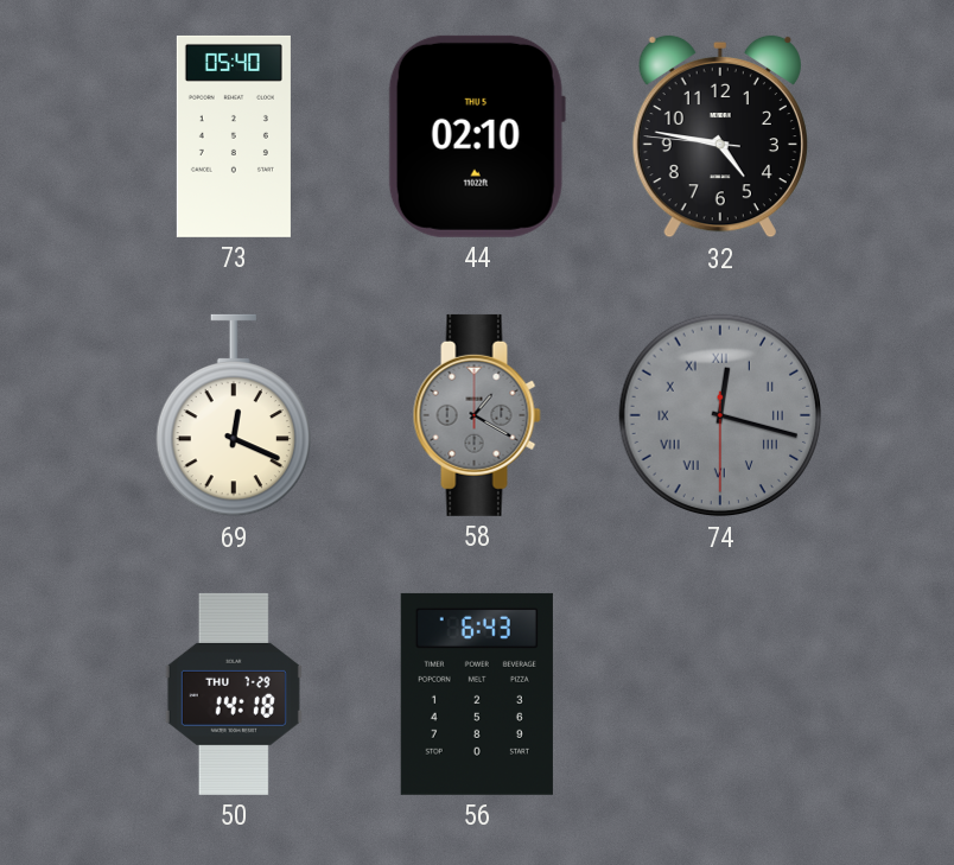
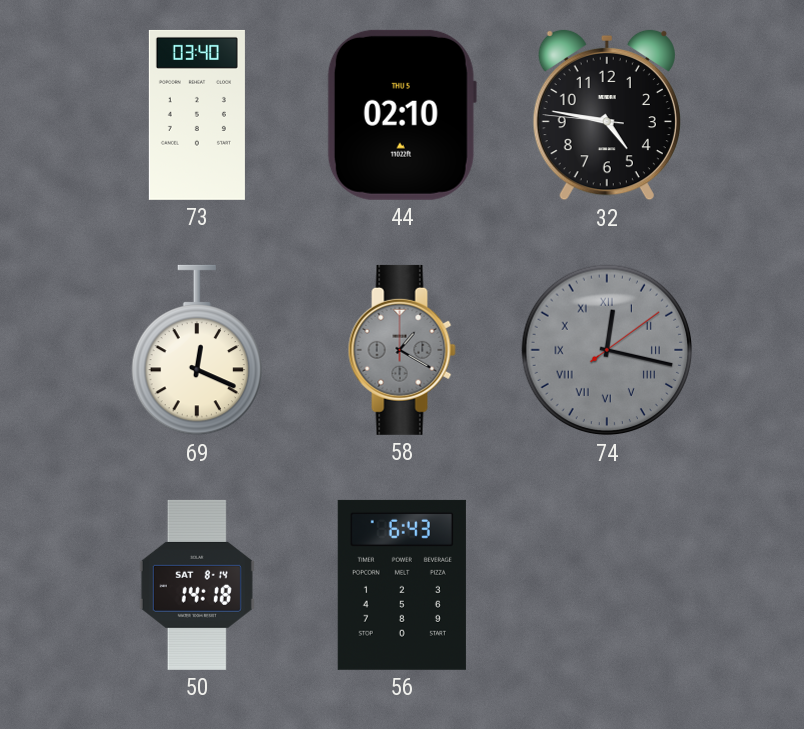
73: 05:40 -> 03:40 (197, 115)
74: 12:17:30 -> 12:17:09 (607, 350)
50 date: THU 7-29 -> SAT 8-14 (197, 585)
